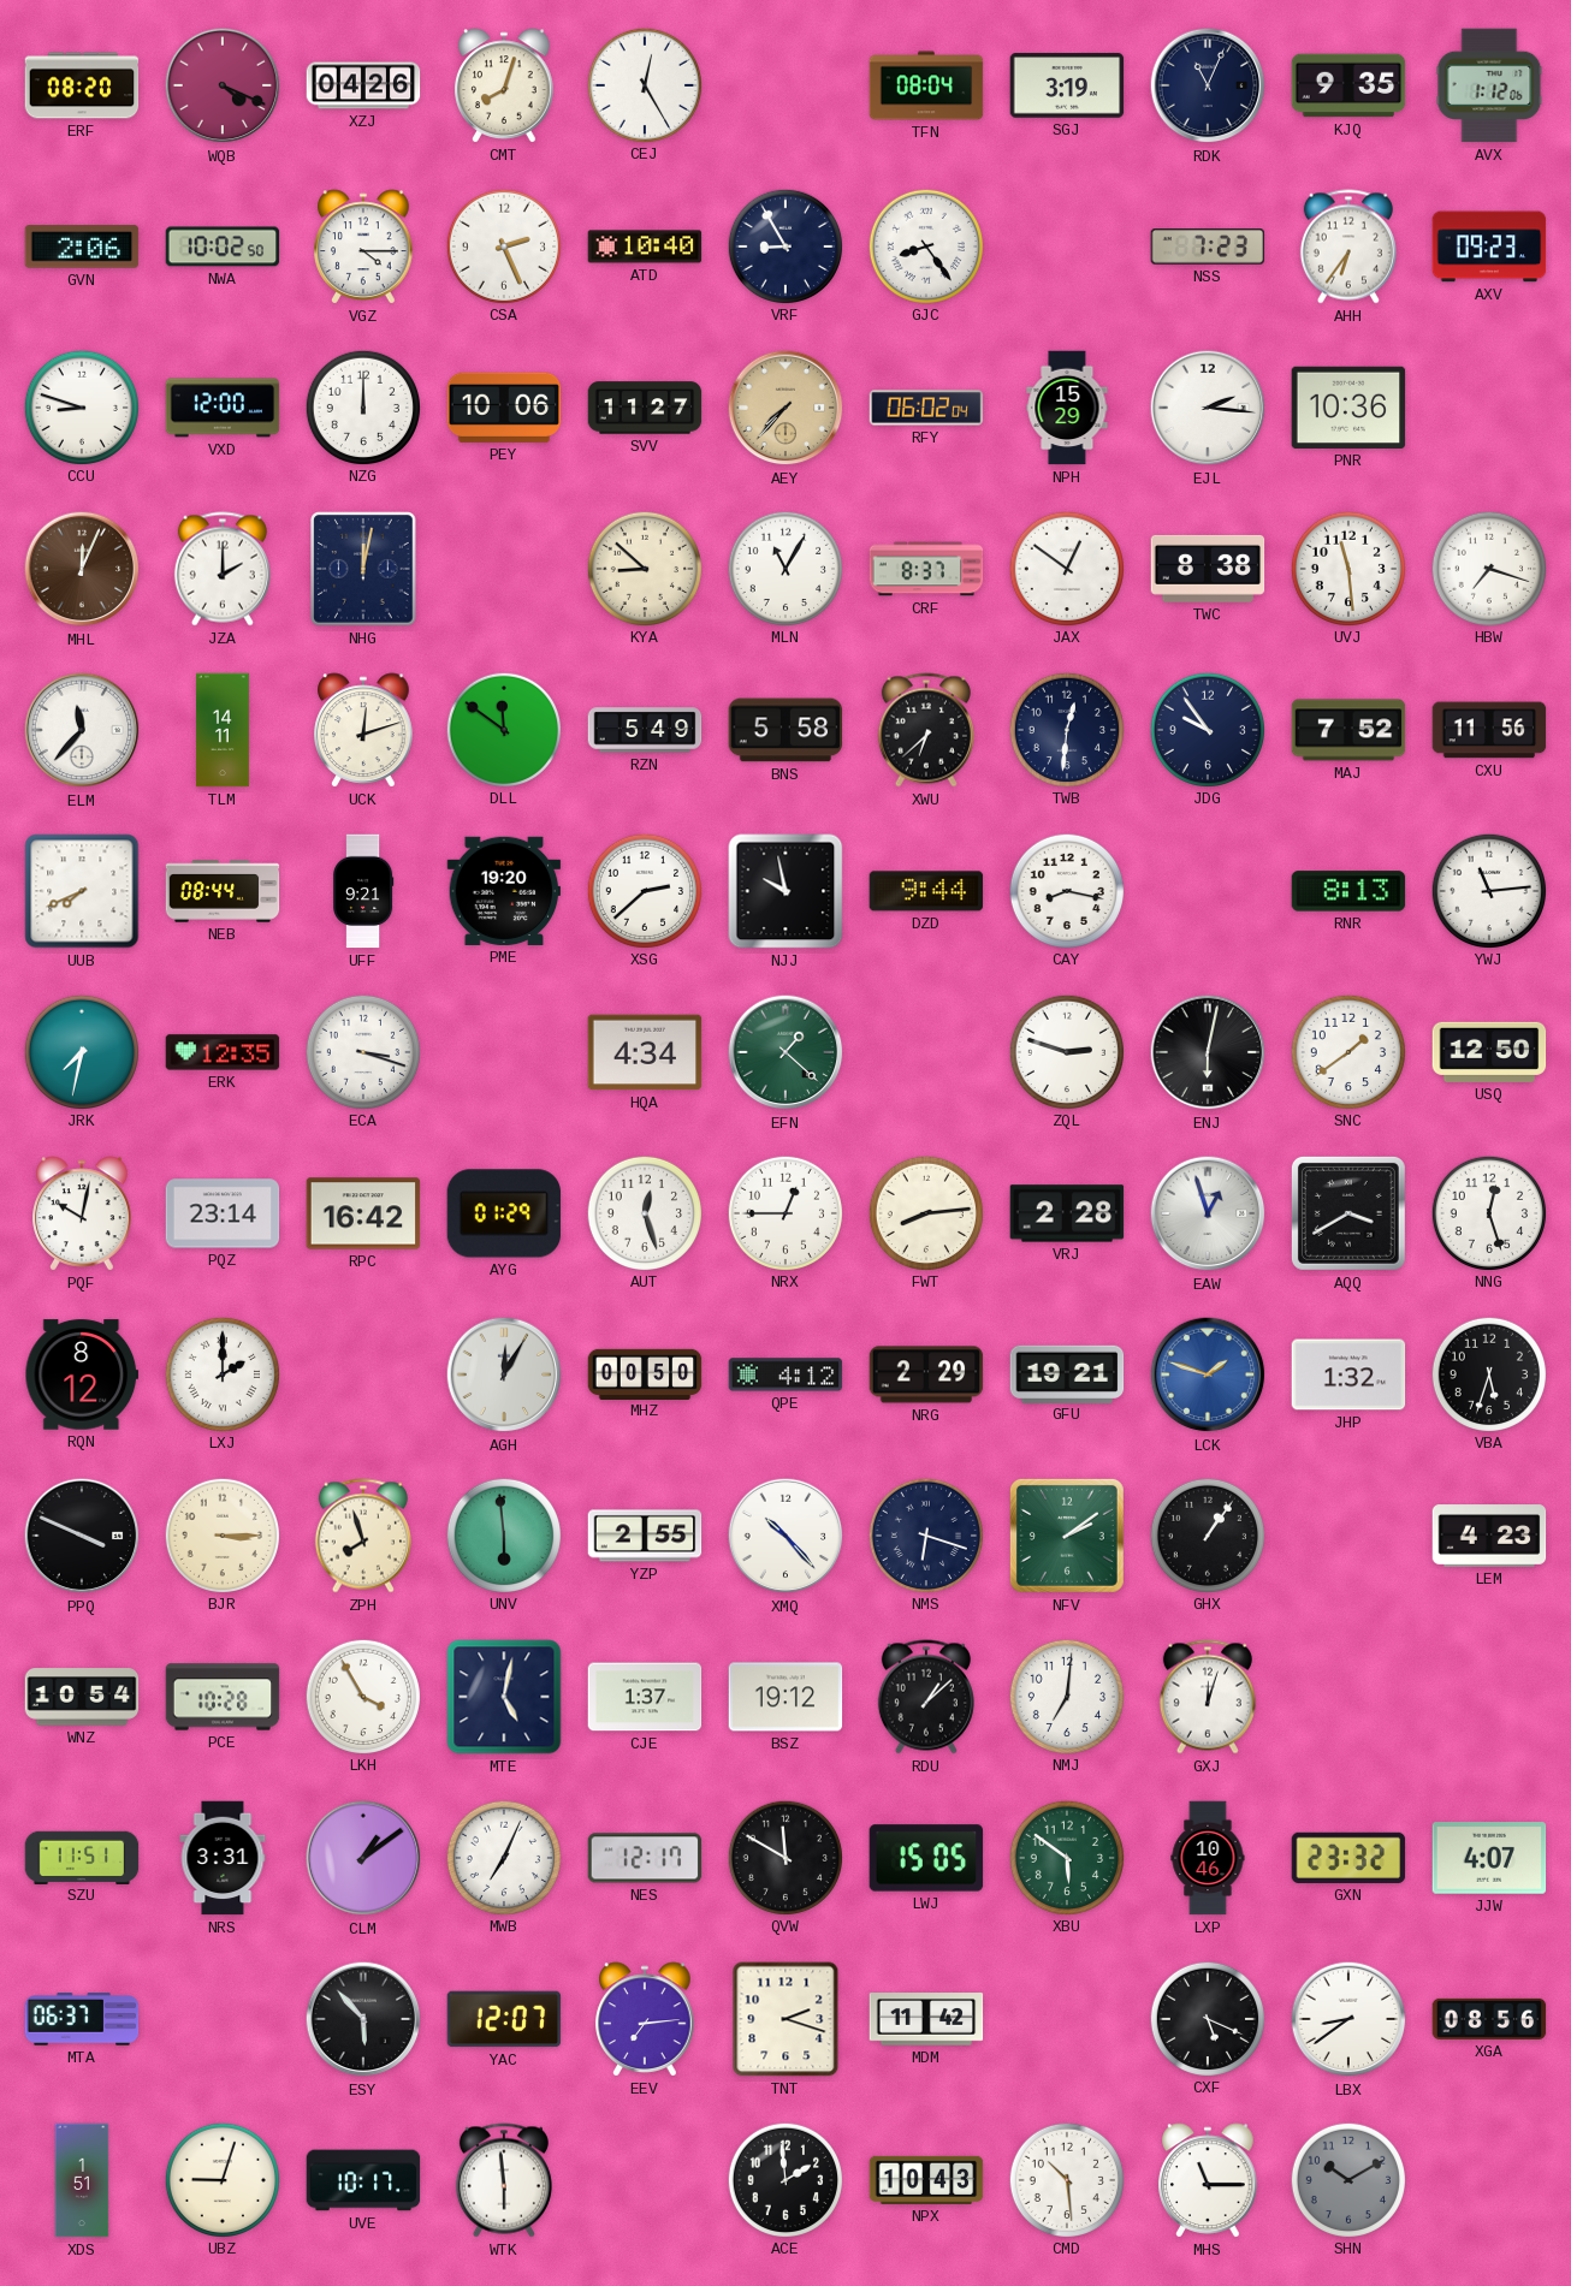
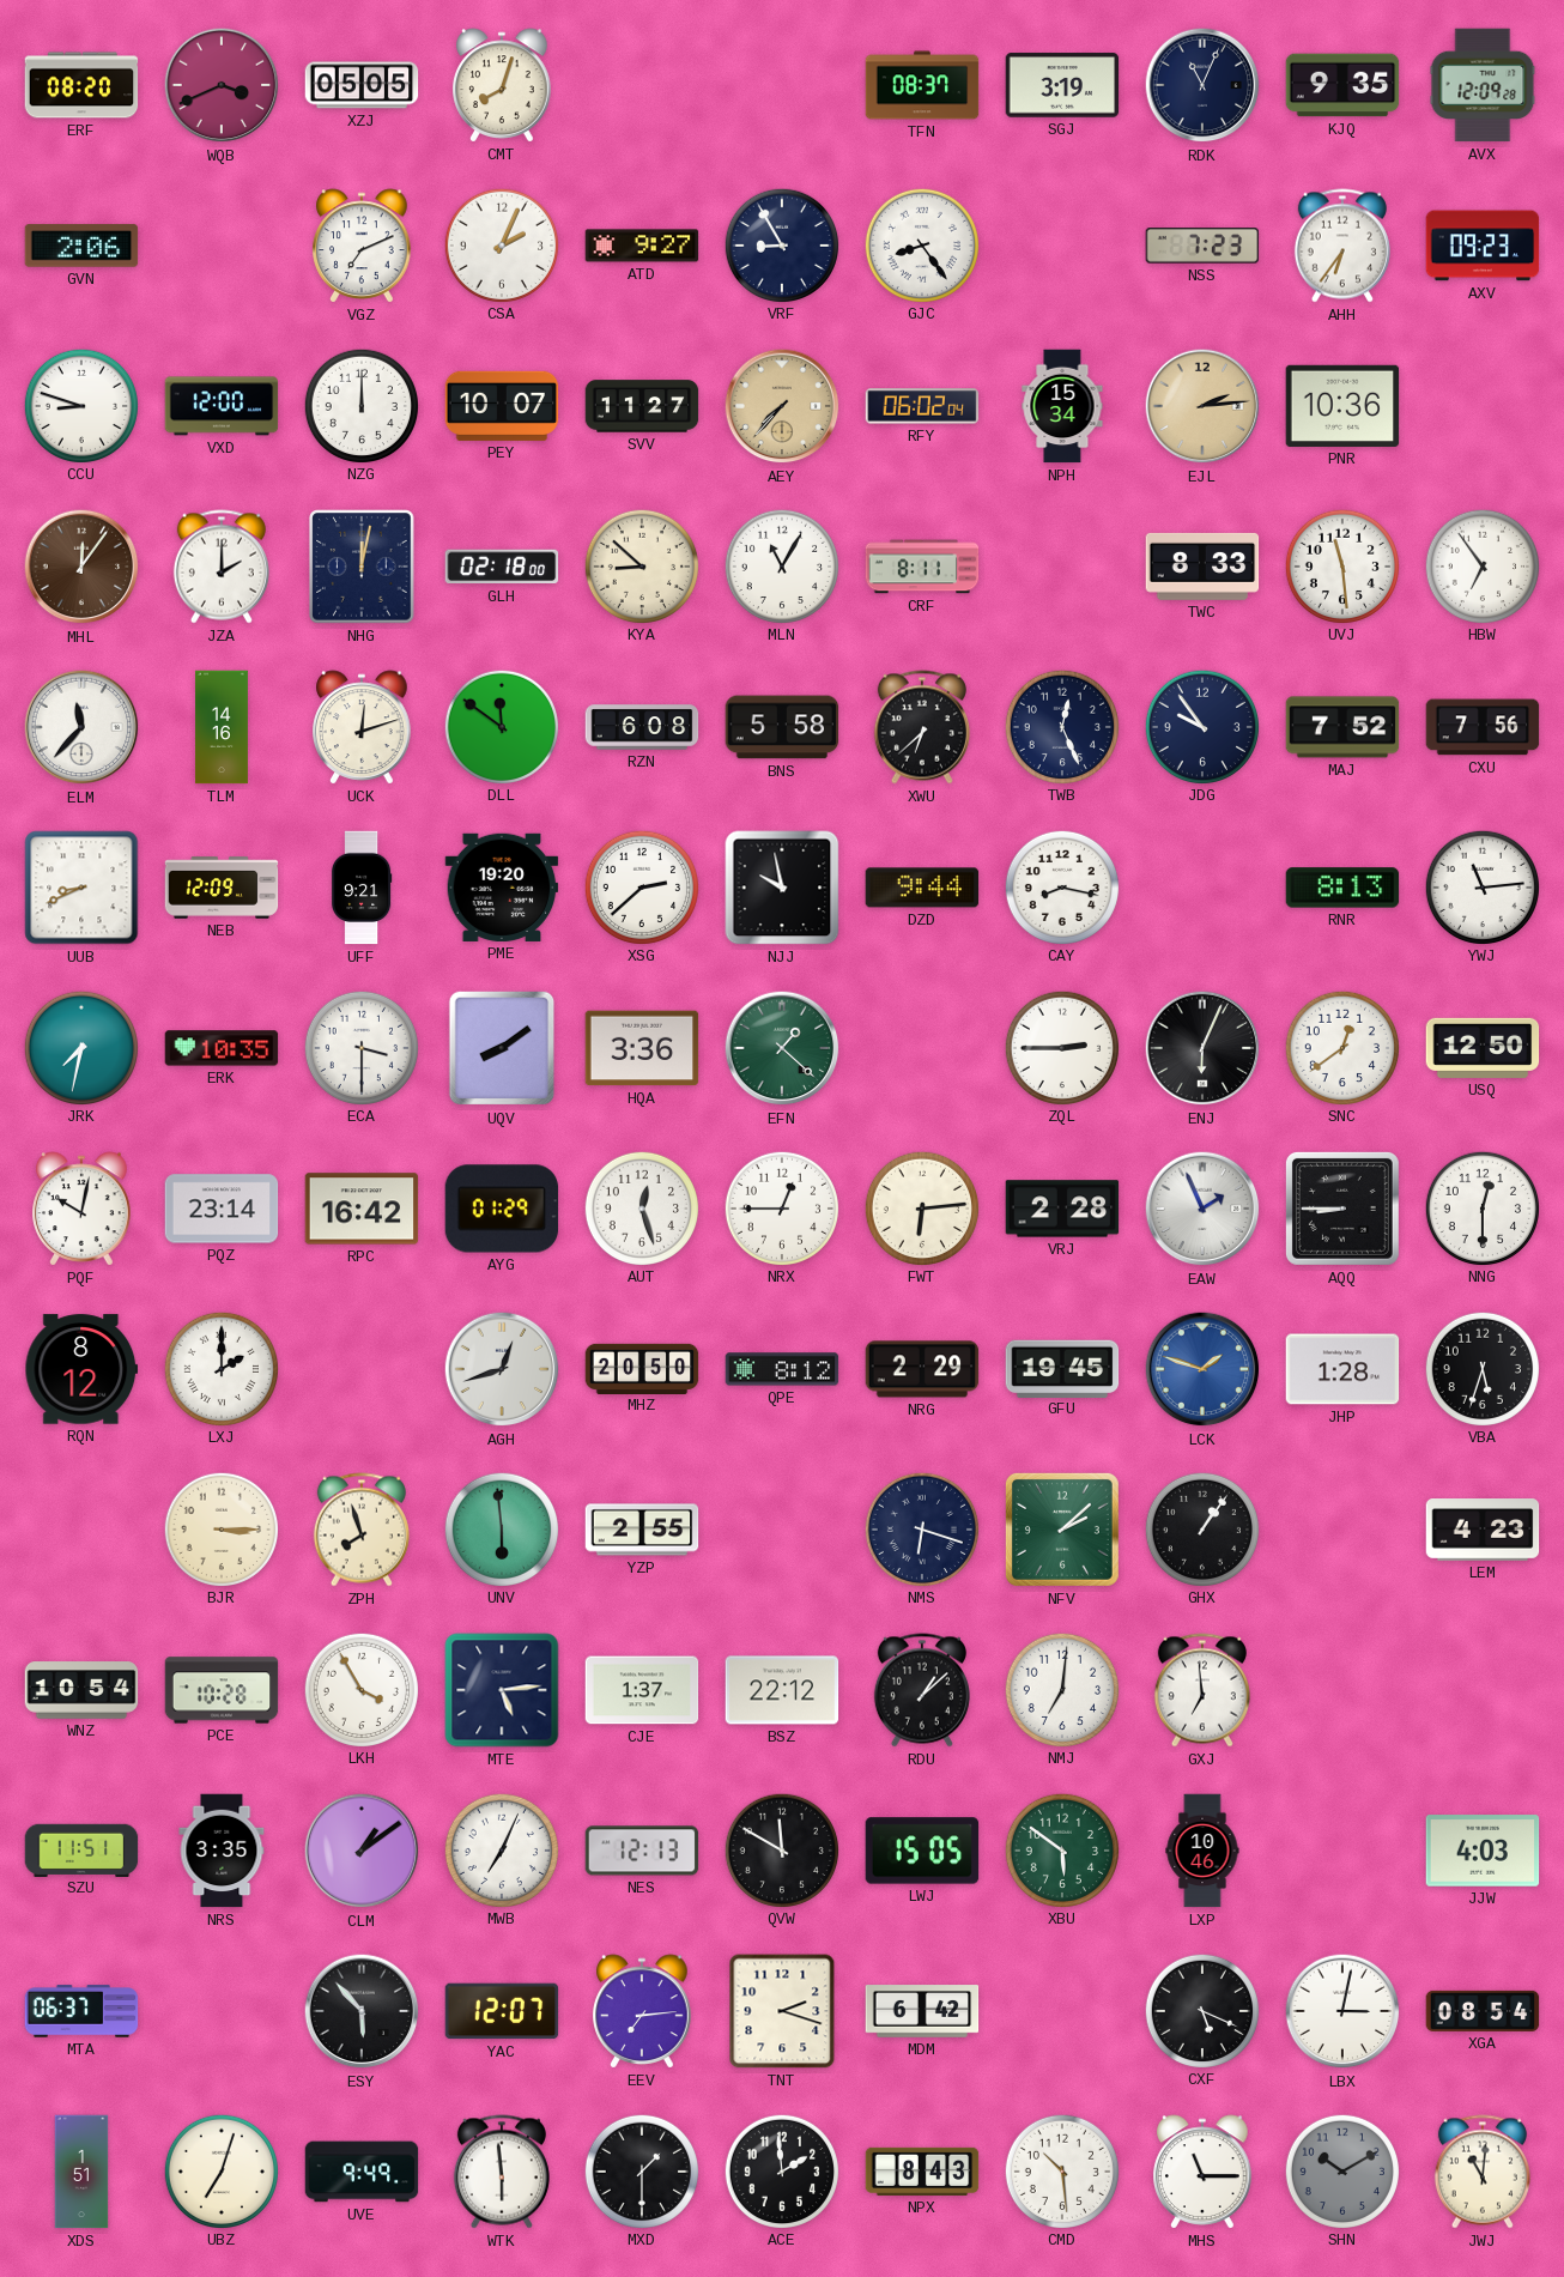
WQB: 4:19 -> 3:41 (222, 85)
XZJ: 04:26 -> 05:05 (362, 85)
CEJ: 12:25 -> none (644, 84)
TFN: 08:04 -> 08:37 (922, 85)
AVX: 1:12 -> 12:09 (1483, 85)
NWA: 10:02 -> none (223, 247)
VGZ: 4:15 -> 7:11 (362, 246)
CSA: 2:26 -> 2:04 (501, 244)
ATD: 10:40 -> 9:27 (642, 246)
PEY: 10:06 -> 10:07 (502, 406)
NPH: 15:29 -> 15:34 (1062, 406)
EJL: 2:16 -> 2:14 (1202, 406)
EJL dial: white -> champagne (1202, 406)
MHL: 12:04 -> 12:06 (81, 567)
GLH: none -> 02:18 (502, 567)
CRF: 8:37 -> 8:11 (922, 567)
JAX: 12:51 -> none (1066, 568)
TWC: 8:38 -> 8:33 (1202, 567)
HBW: 7:18 -> 6:54 (1481, 565)
TLM: 14:11 -> 14:16 (223, 727)
RZN: 5:49 -> 6:08 (642, 727)
TWB: 12:31 -> 12:26 (1061, 726)
CXU: 11:56 -> 7:56 (1483, 727)
UUB: 7:41 -> 8:41 (81, 888)
NEB: 08:44 -> 12:09 (222, 888)
ERK: 12:35 -> 10:35 (222, 1048)
ECA: 3:18 -> 3:30 (360, 1047)
UQV: none -> 8:09 (502, 1048)
HQA: 4:34 -> 3:36 (642, 1048)
ZQL: 2:48 -> 2:45 (1061, 1047)
ENJ: 6:02 -> 6:04 (1202, 1048)
SNC: 1:39 -> 12:39 (1341, 1047)
FWT: 8:14 -> 6:14 (921, 1207)
EAW: 12:57 -> 1:56 (1202, 1209)
AQQ: 3:40 -> 8:45 (1342, 1209)
NNG: 12:27 -> 12:30 (1481, 1207)
AGH: 12:05 -> 12:42 (502, 1369)
MHZ: 00:50 -> 20:50 (642, 1368)
QPE: 4:12 -> 8:12 (782, 1369)
GFU: 19:21 -> 19:45 (1062, 1368)
JHP: 1:32 -> 1:28 (1342, 1369)
PPQ: 3:49 -> none (82, 1536)
XMQ: 10:23 -> none (785, 1536)
NFV: 2:09 -> 2:08 (1062, 1530)
MTE: 5:02 -> 5:14 (502, 1690)
BSZ: 19:12 -> 22:12 (782, 1690)
GXJ: 12:03 -> 6:59 (1202, 1690)
NRS: 3:31 -> 3:35 (222, 1851)
NES: 12:17 -> 12:13 (642, 1851)
GXN: 23:32 -> none (1348, 1858)
JJW: 4:07 -> 4:03 (1483, 1851)
MDM: 11:42 -> 6:42 (922, 2011)
LBX: 8:39 -> 3:02 (1342, 2011)
XGA: 08:56 -> 08:54 (1483, 2011)
UBZ: 9:03 -> 7:03 (220, 2170)
UVE: 10:17 -> 9:49 (362, 2172)
MXD: none -> 1:30 (641, 2170)
NPX: 10:43 -> 8:43 (922, 2172)
JWJ: none -> 11:01 (1483, 2172)
